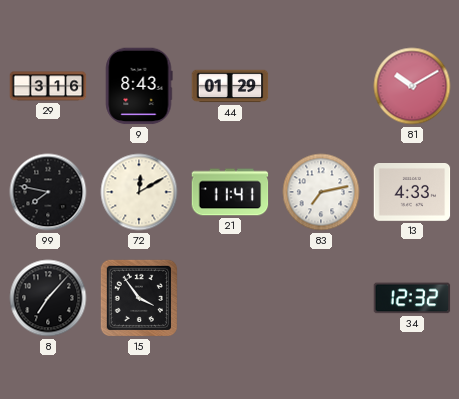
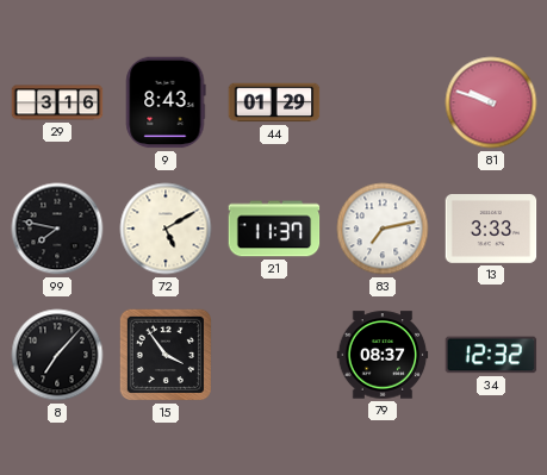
81: 10:10 -> 9:48 (491, 102)
72: 12:10 -> 5:10 (166, 229)
21: 11:41 -> 11:37 (274, 229)
13: 4:33 -> 3:33 (491, 230)
79: none -> 08:37 (383, 355)
